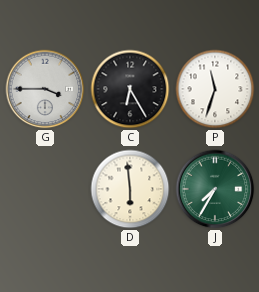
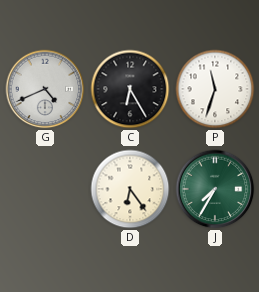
G: 3:45 -> 4:41 (45, 89)
D: 5:59 -> 6:24 (130, 189)
